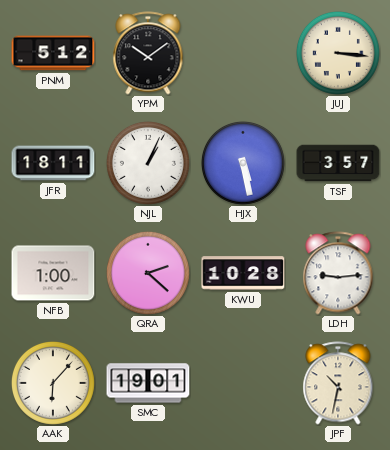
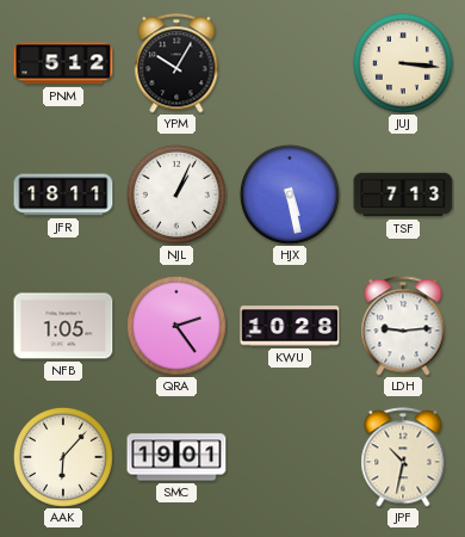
YPM: 10:09 -> 10:05 (176, 63)
TSF: 3:57 -> 7:13 (403, 195)
NFB: 1:00 -> 1:05 (63, 326)
QRA: 2:22 -> 2:24 (176, 326)
